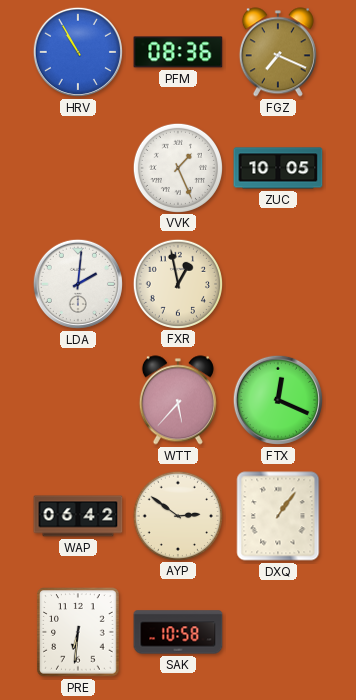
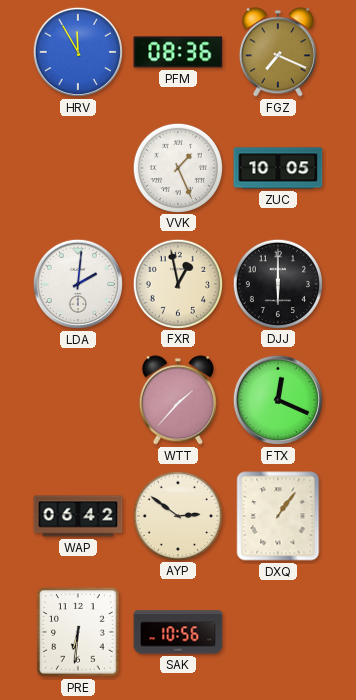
HRV: 10:55 -> 11:55 (78, 52)
DJJ: none -> 6:00 (277, 283)
WTT: 5:37 -> 1:37 (178, 400)
SAK: 10:58 -> 10:56 (178, 632)
